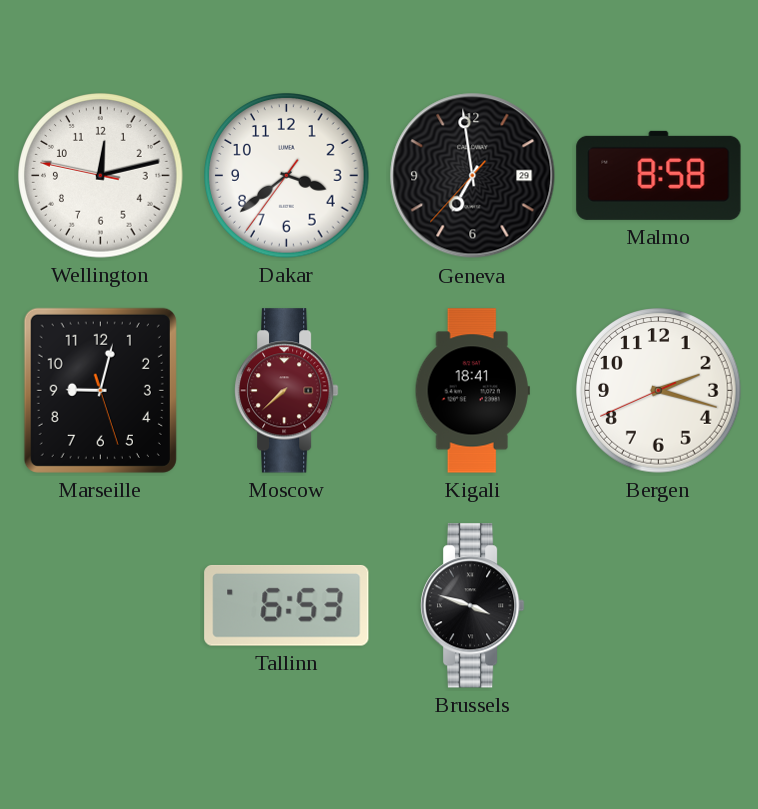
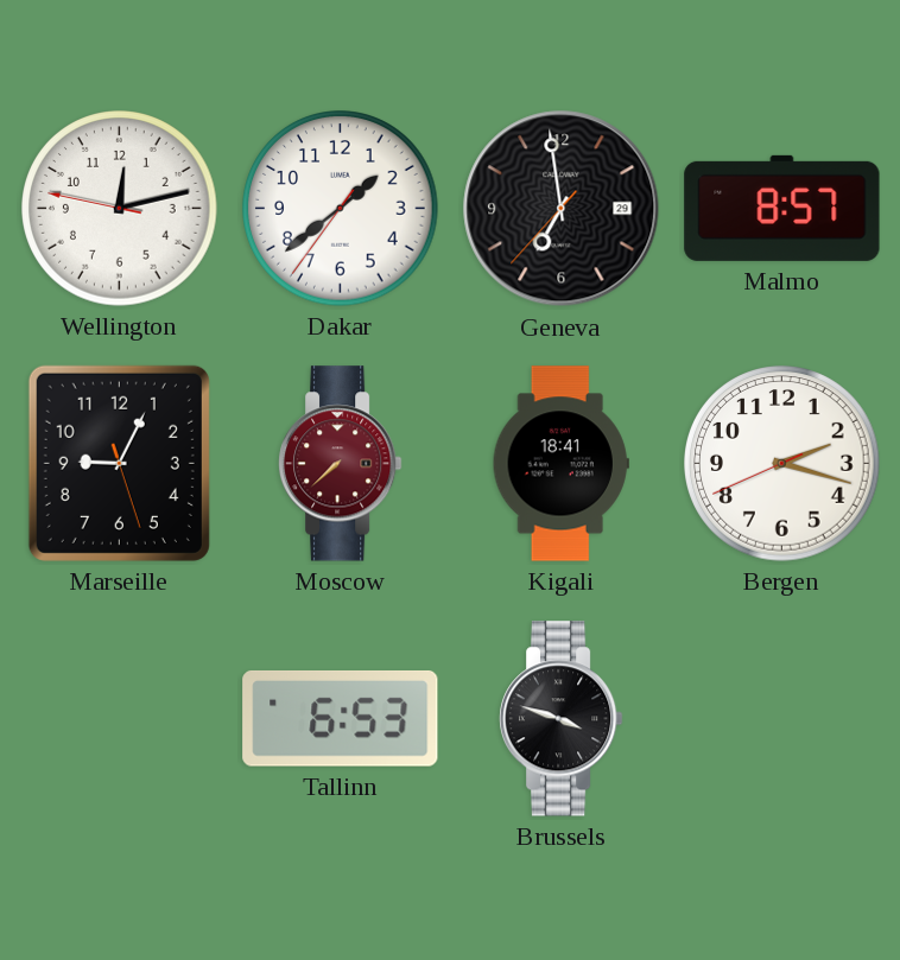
Dakar: 3:38 -> 1:38 (341, 209)
Malmo: 8:58 -> 8:57 (782, 208)
Marseille: 9:02 -> 9:04 (119, 463)
